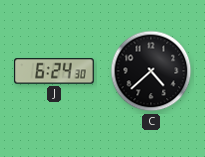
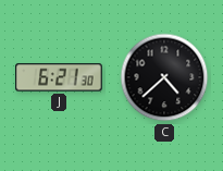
J: 6:24 -> 6:21 (59, 77)
